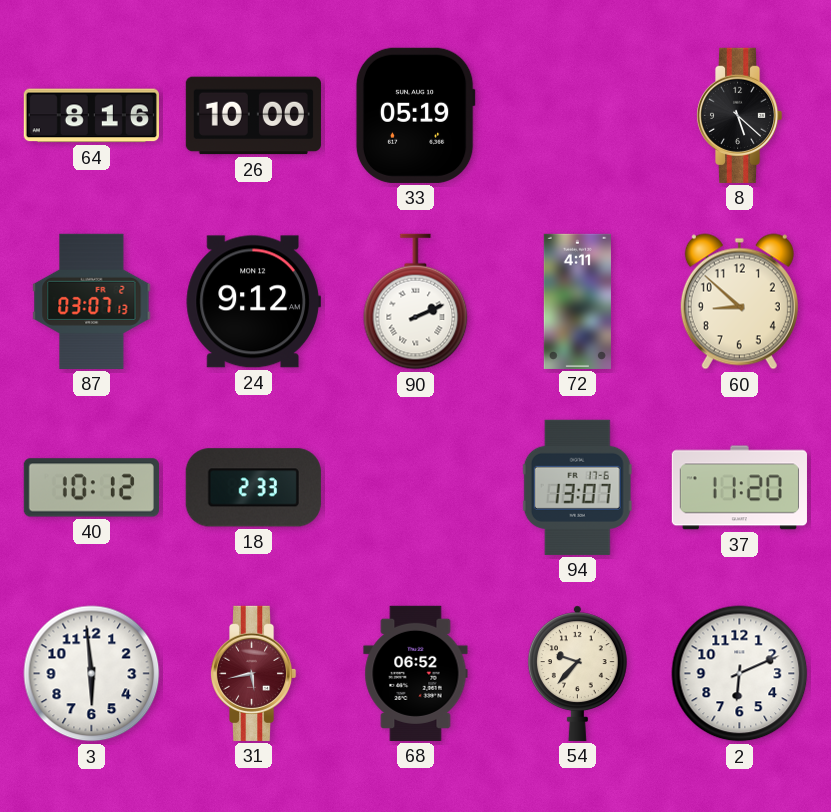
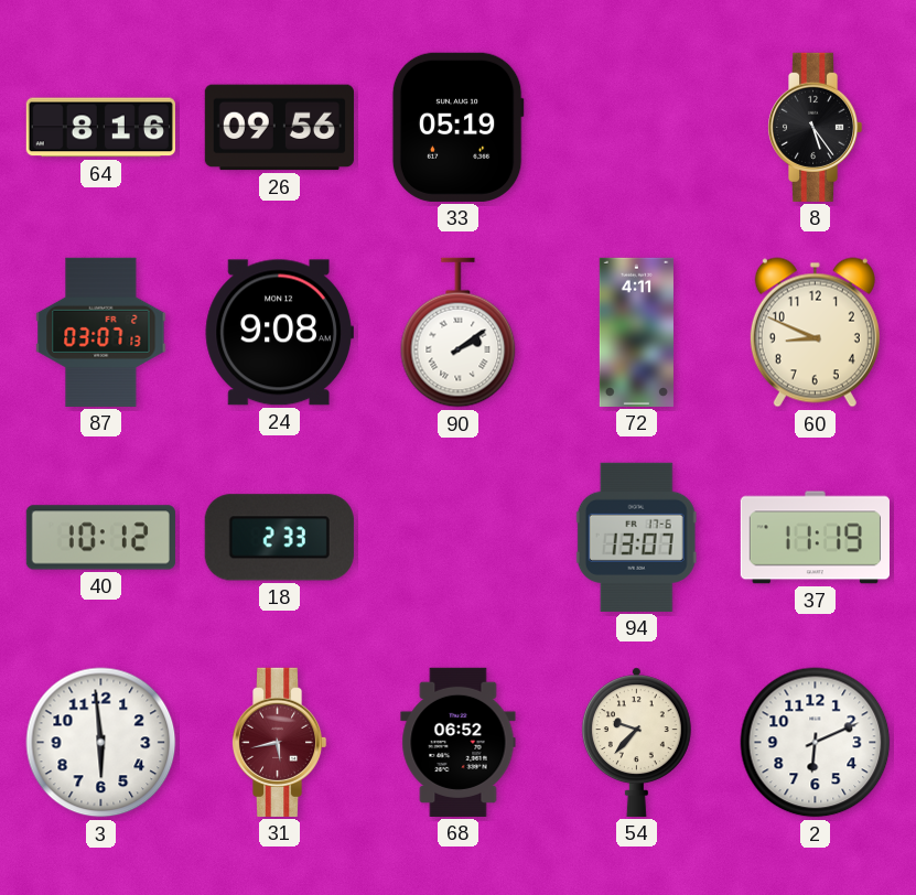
26: 10:00 -> 09:56 (279, 128)
8: 5:22 -> 5:24 (815, 127)
24: 9:12 -> 9:08 (279, 333)
90: 2:11 -> 2:09 (459, 333)
60: 8:52 -> 8:49 (815, 333)
37: 11:20 -> 11:19 (815, 538)
